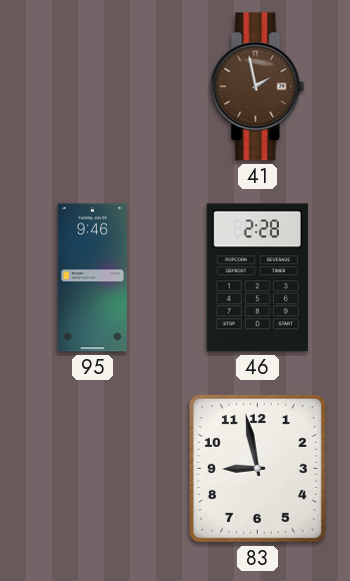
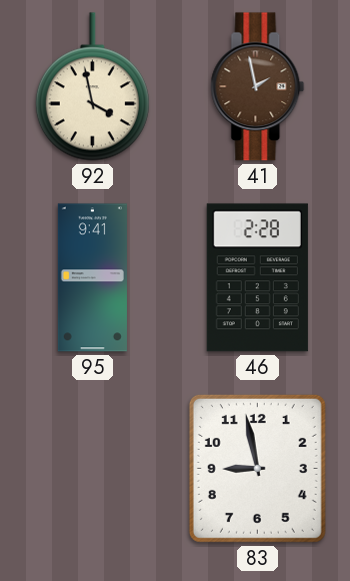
92: none -> 3:58 (92, 87)
95: 9:46 -> 9:41 (92, 278)
